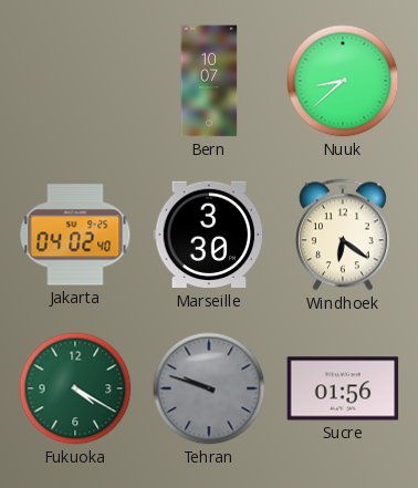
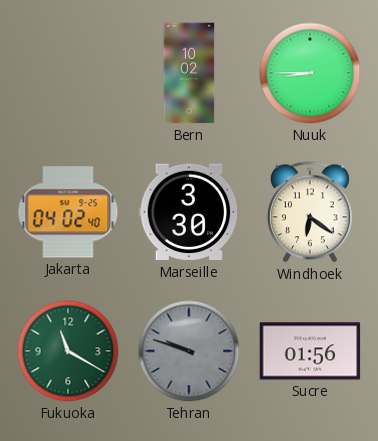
Bern: 10:07 -> 10:02 (189, 73)
Nuuk: 8:38 -> 8:45 (310, 73)
Fukuoka: 4:20 -> 11:20 (68, 351)
